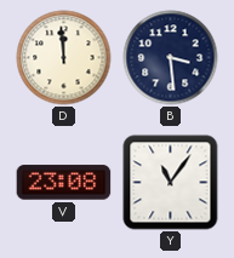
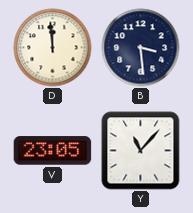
V: 23:08 -> 23:05 (53, 151)
Y: 11:06 -> 11:07 (141, 151)
